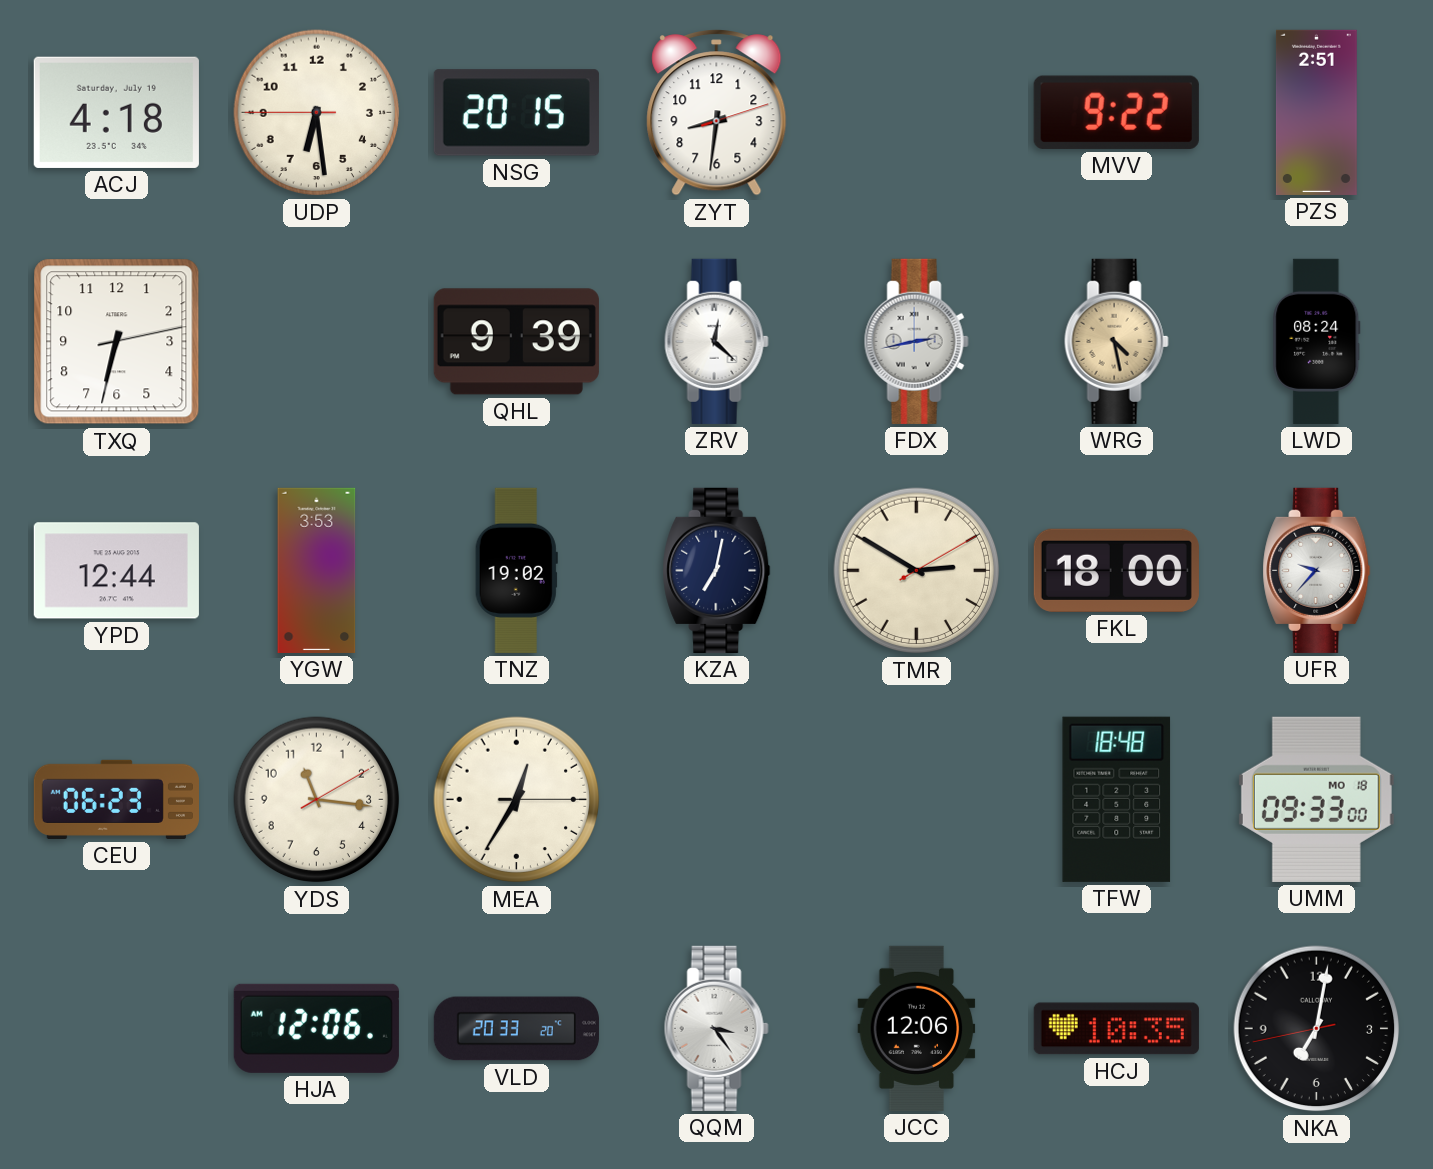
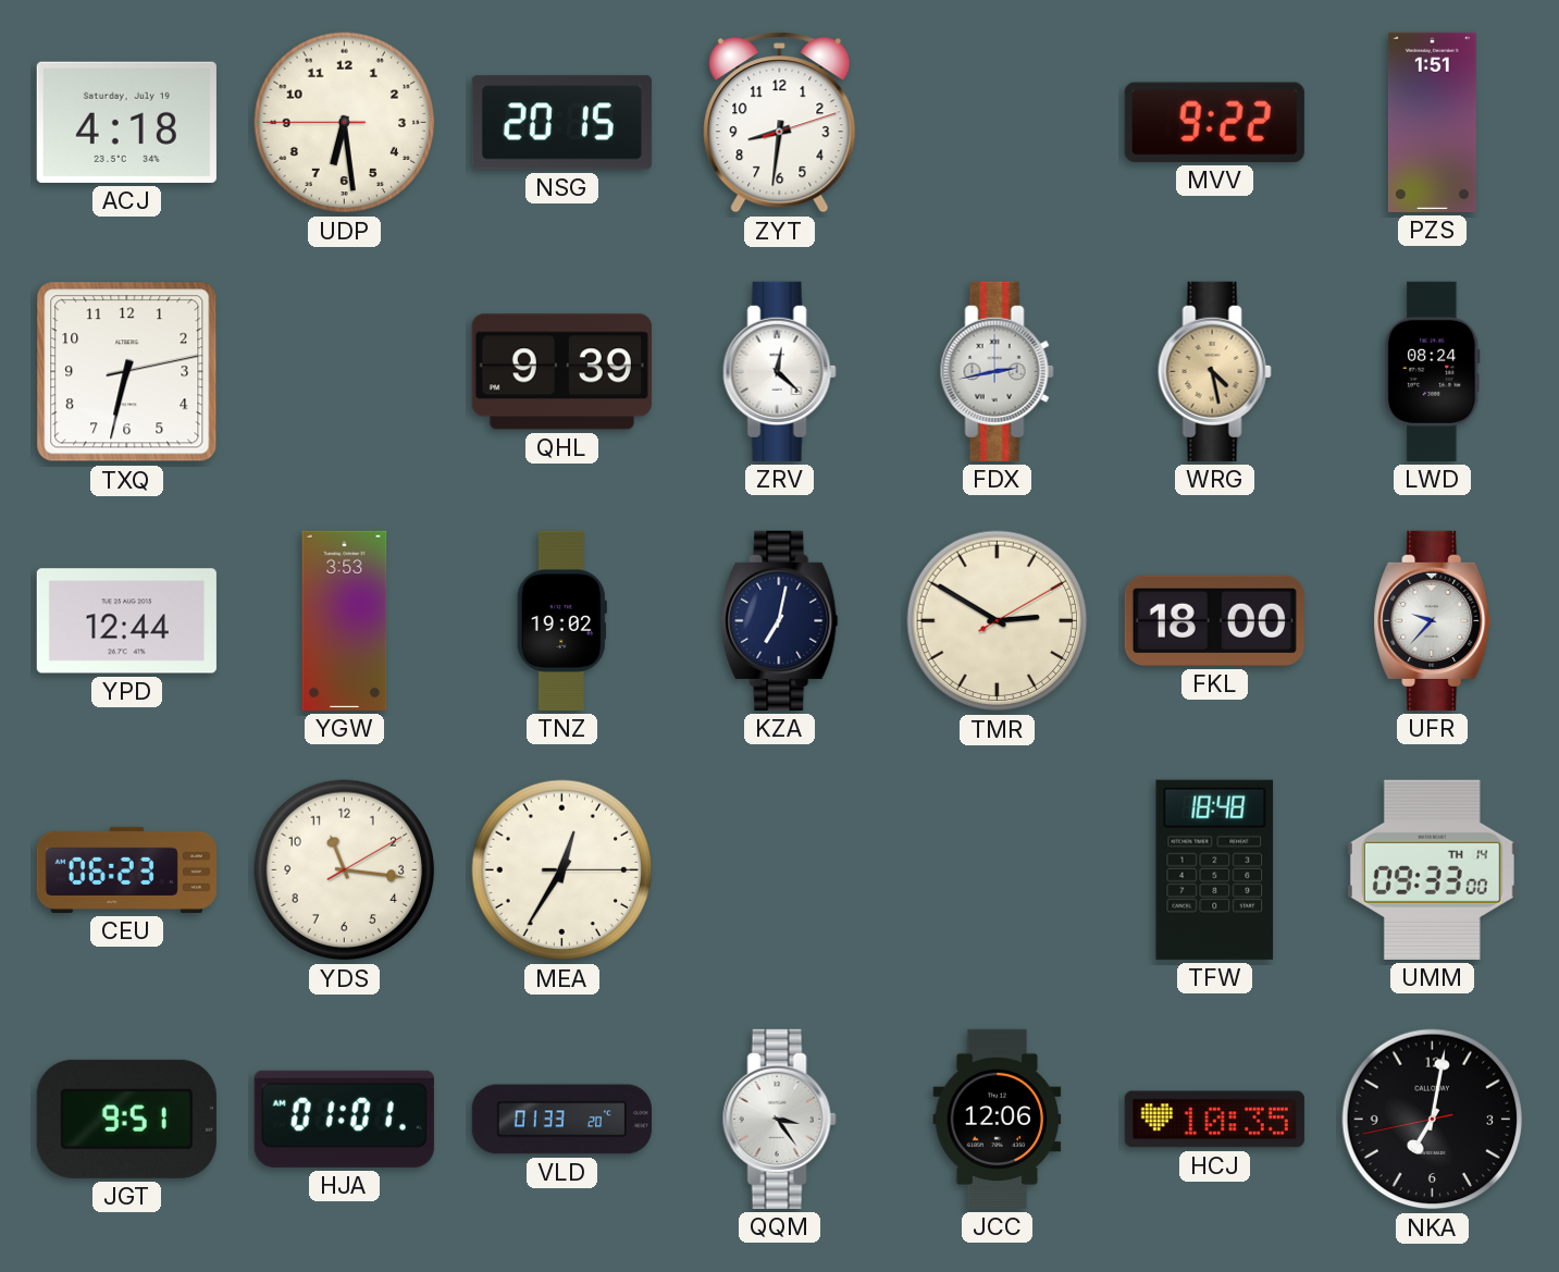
PZS: 2:51 -> 1:51 (1432, 122)
UMM date: MO 18 -> TH 14 (1432, 869)
JGT: none -> 9:51 (126, 1119)
HJA: 12:06 -> 01:01 (344, 1119)
VLD: 20:33 -> 01:33 (561, 1120)
